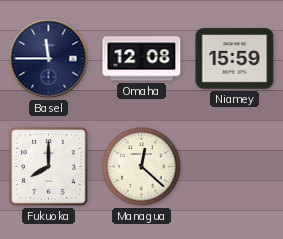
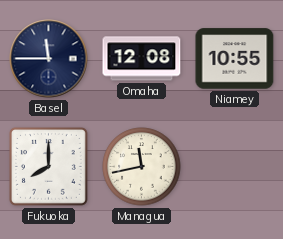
Niamey: 15:59 -> 10:55 (235, 59)
Managua: 12:22 -> 11:43 (142, 167)
